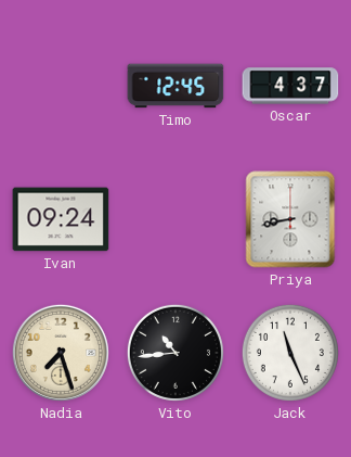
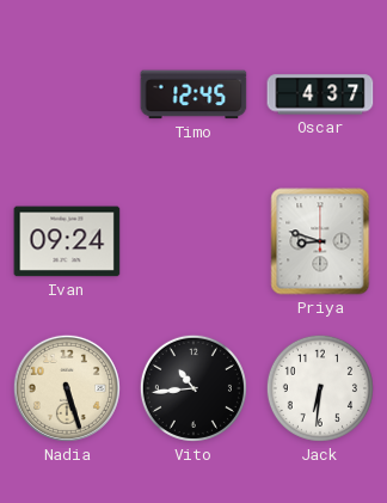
Priya: 8:43 -> 8:48 (320, 241)
Nadia: 7:27 -> 5:27 (67, 388)
Jack: 11:26 -> 6:31 (320, 388)
